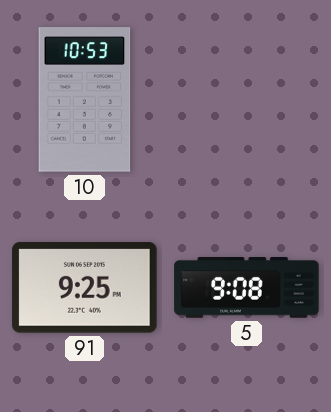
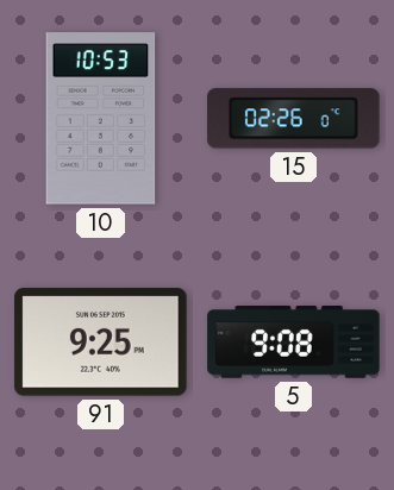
15: none -> 02:26 (294, 119)
